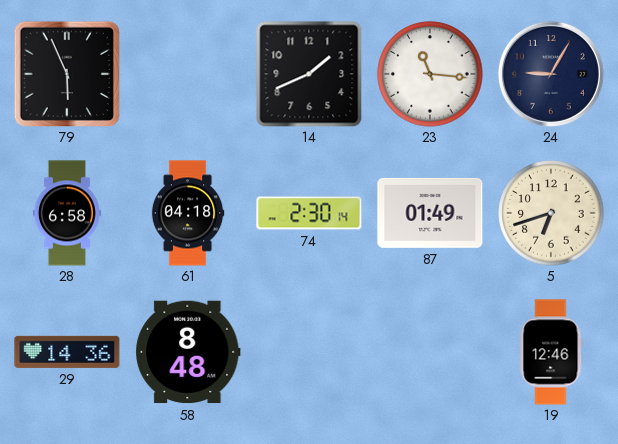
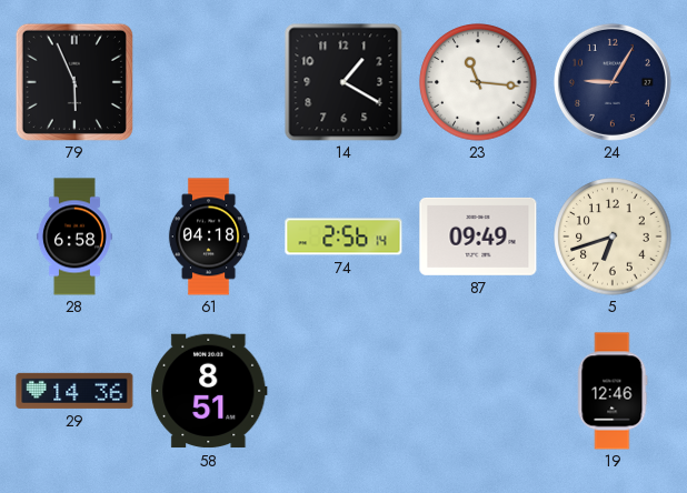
14: 1:41 -> 1:20 (343, 82)
74: 2:30 -> 2:56 (343, 237)
87: 01:49 -> 09:49 (478, 237)
58: 8:48 -> 8:51 (209, 391)
